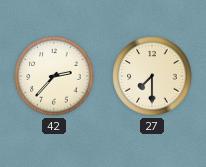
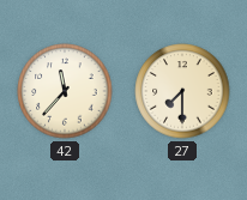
42: 2:37 -> 11:37 (65, 91)
